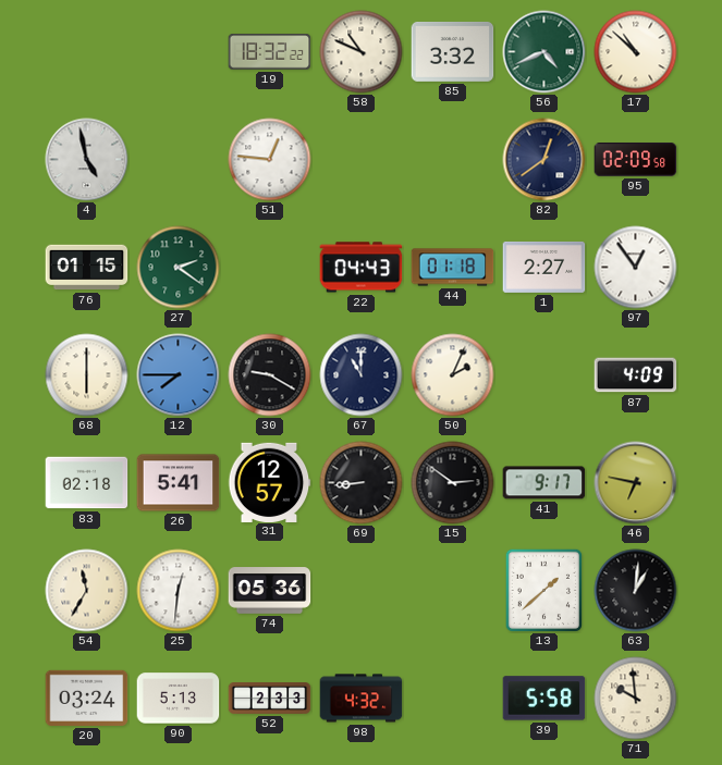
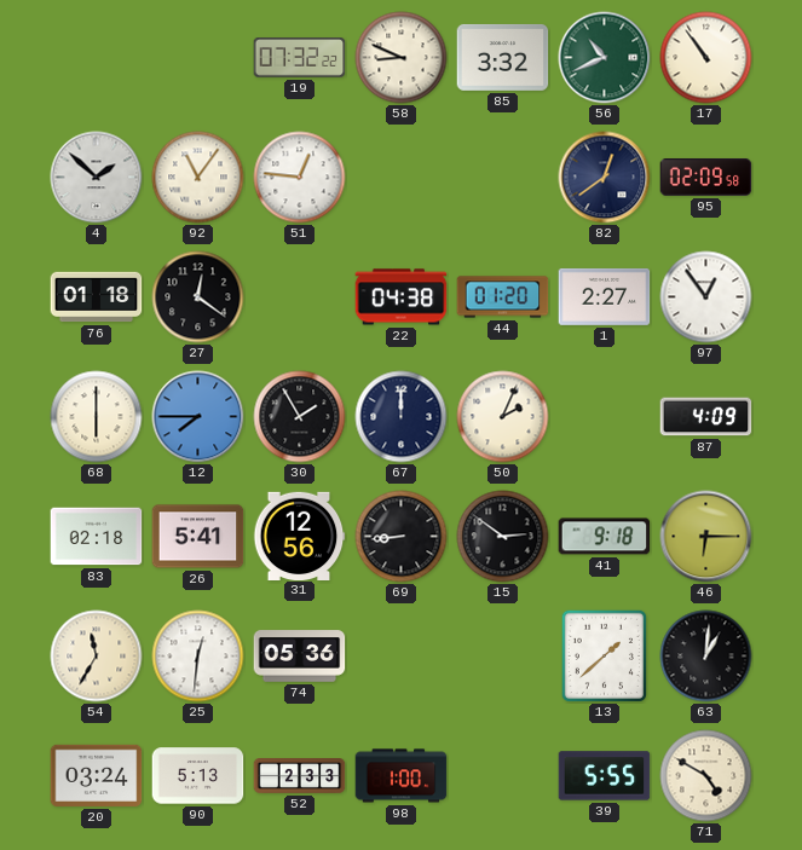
19: 18:32 -> 07:32 (300, 58)
58: 10:49 -> 8:49 (402, 58)
56: 4:41 -> 10:41 (605, 58)
17: 10:52 -> 10:54 (706, 58)
4: 4:58 -> 1:52 (97, 178)
92: none -> 11:06 (198, 178)
76: 01:15 -> 01:18 (97, 297)
27: 2:21 -> 12:21 (198, 297)
27 dial: green -> black (198, 297)
22: 04:43 -> 04:38 (402, 297)
44: 01:18 -> 01:20 (503, 297)
30: 9:20 -> 1:55 (300, 417)
67: 11:00 -> 12:00 (402, 417)
31: 12:57 -> 12:56 (299, 536)
41: 9:17 -> 9:18 (605, 537)
46: 6:47 -> 6:15 (706, 537)
98: 4:32 -> 1:00 (402, 776)
39: 5:58 -> 5:55 (605, 776)
71: 9:59 -> 4:50 (706, 776)
